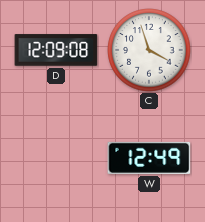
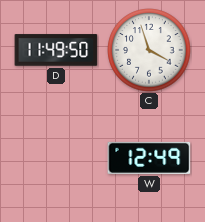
D: 12:09 -> 11:49 (56, 50)
